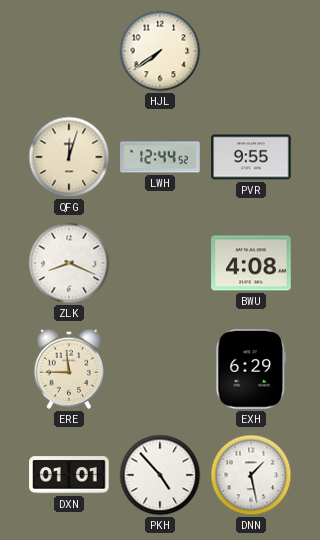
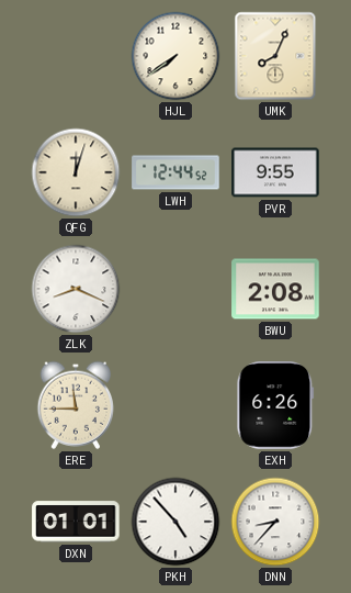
UMK: none -> 8:04 (275, 56)
BWU: 4:08 -> 2:08 (275, 289)
EXH: 6:29 -> 6:26 (275, 405)
DNN: 1:28 -> 8:37 (275, 522)
